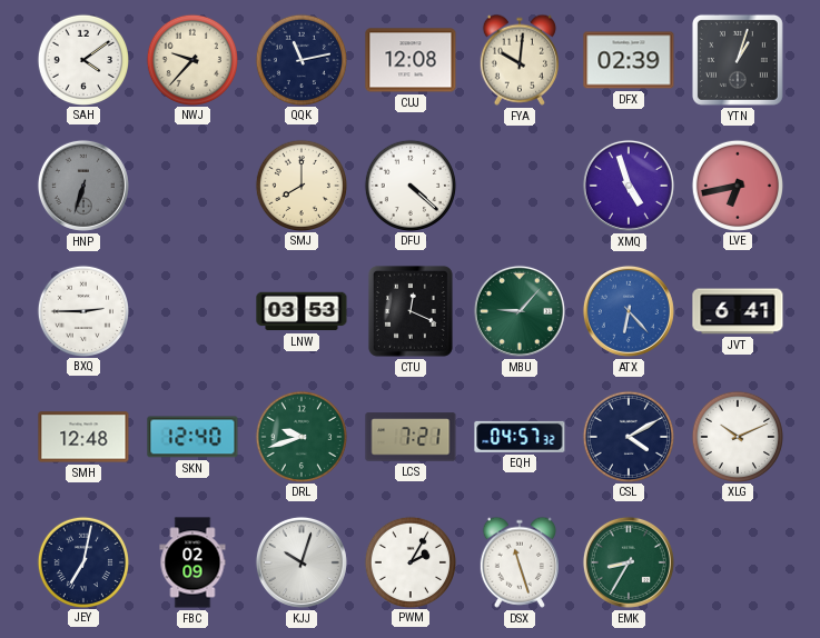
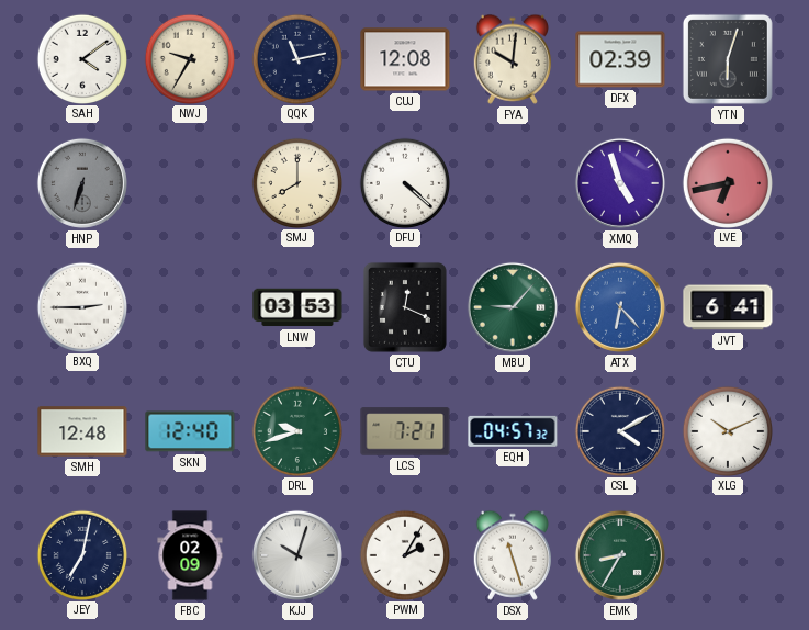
NWJ: 9:37 -> 9:35 (189, 58)
YTN: 1:03 -> 6:03 (728, 59)
